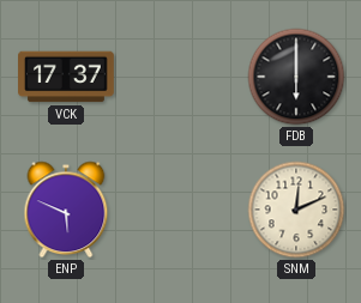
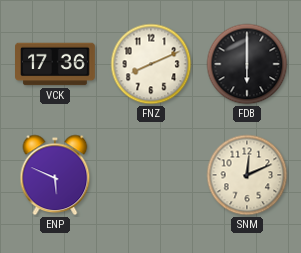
VCK: 17:37 -> 17:36 (55, 64)
FNZ: none -> 8:11 (151, 64)
